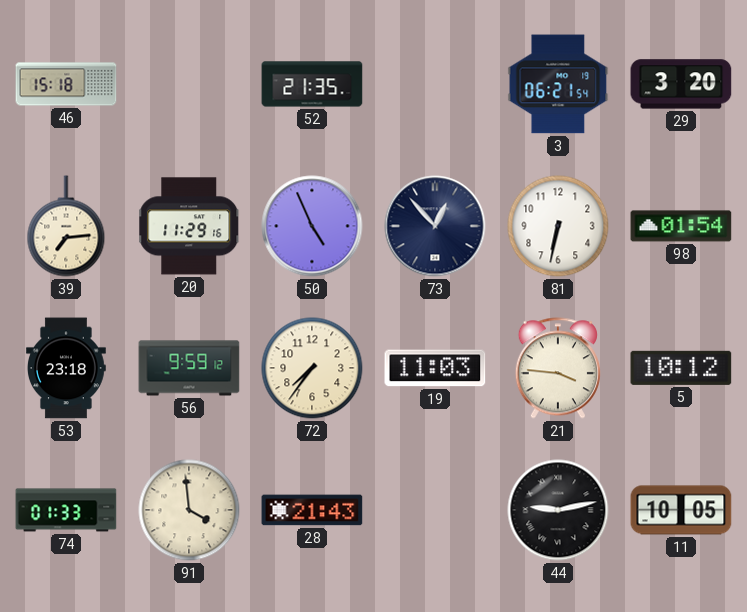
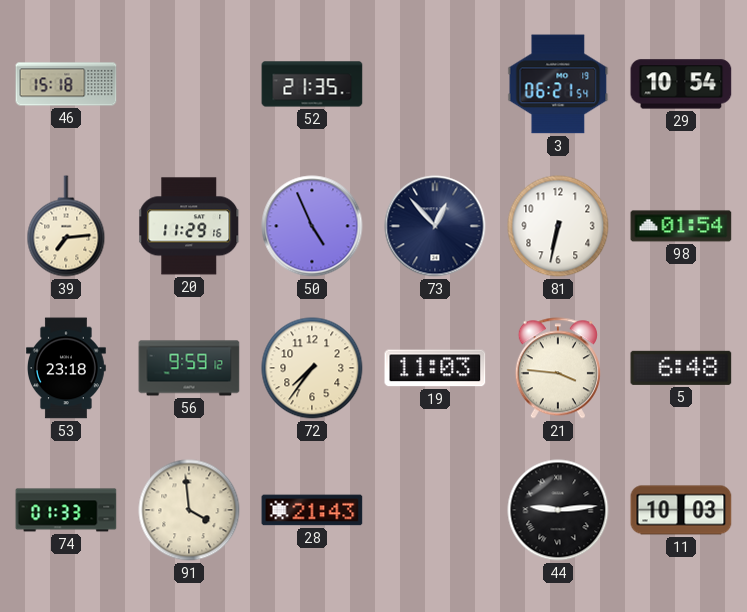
29: 3:20 -> 10:54 (681, 84)
5: 10:12 -> 6:48 (681, 368)
44: 9:13 -> 9:14 (558, 510)
11: 10:05 -> 10:03 (681, 510)
